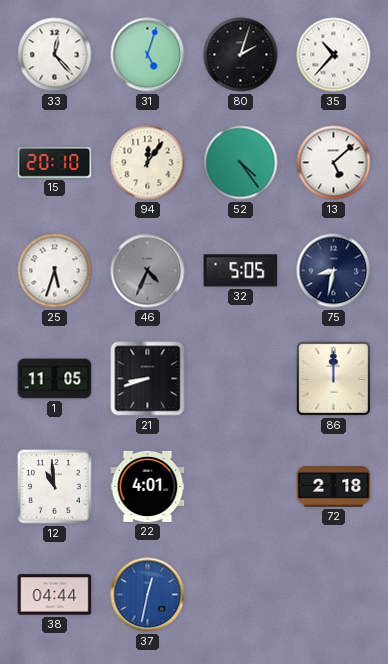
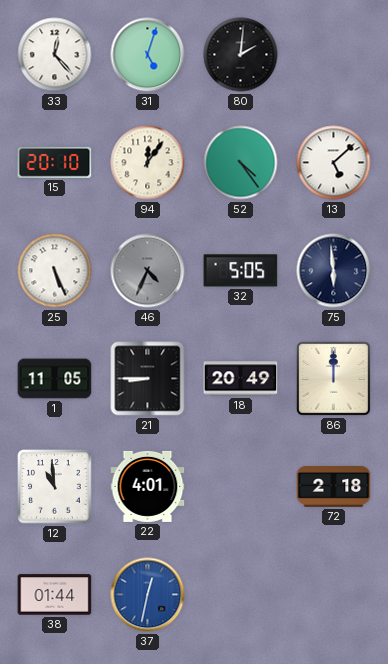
80: 2:03 -> 2:01 (241, 55)
35: 10:37 -> none (334, 55)
25: 5:33 -> 5:26 (55, 271)
75: 8:32 -> 5:59 (334, 271)
21: 8:42 -> 8:45 (148, 379)
18: none -> 20:49 (241, 379)
38: 04:44 -> 01:44 (55, 595)
